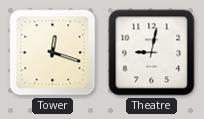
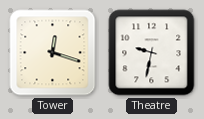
Theatre: 9:02 -> 9:32 (152, 53)
